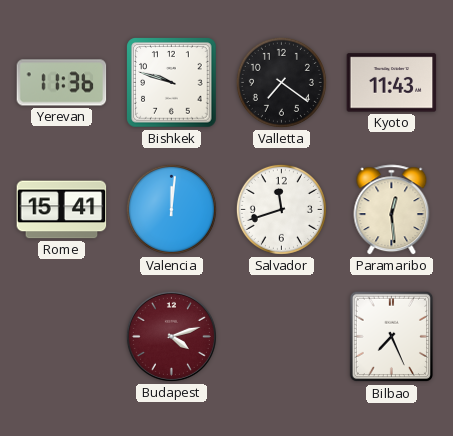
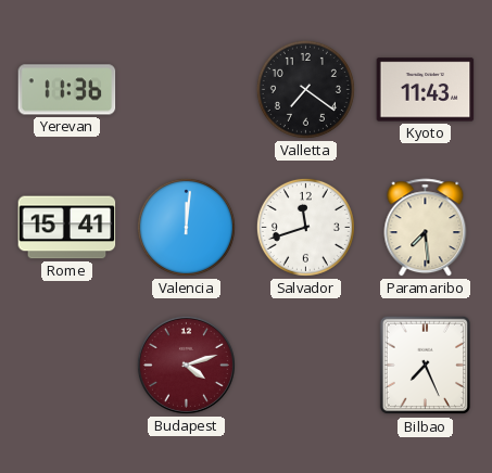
Bishkek: 9:48 -> none (172, 83)
Paramaribo: 12:29 -> 7:29 (426, 228)
